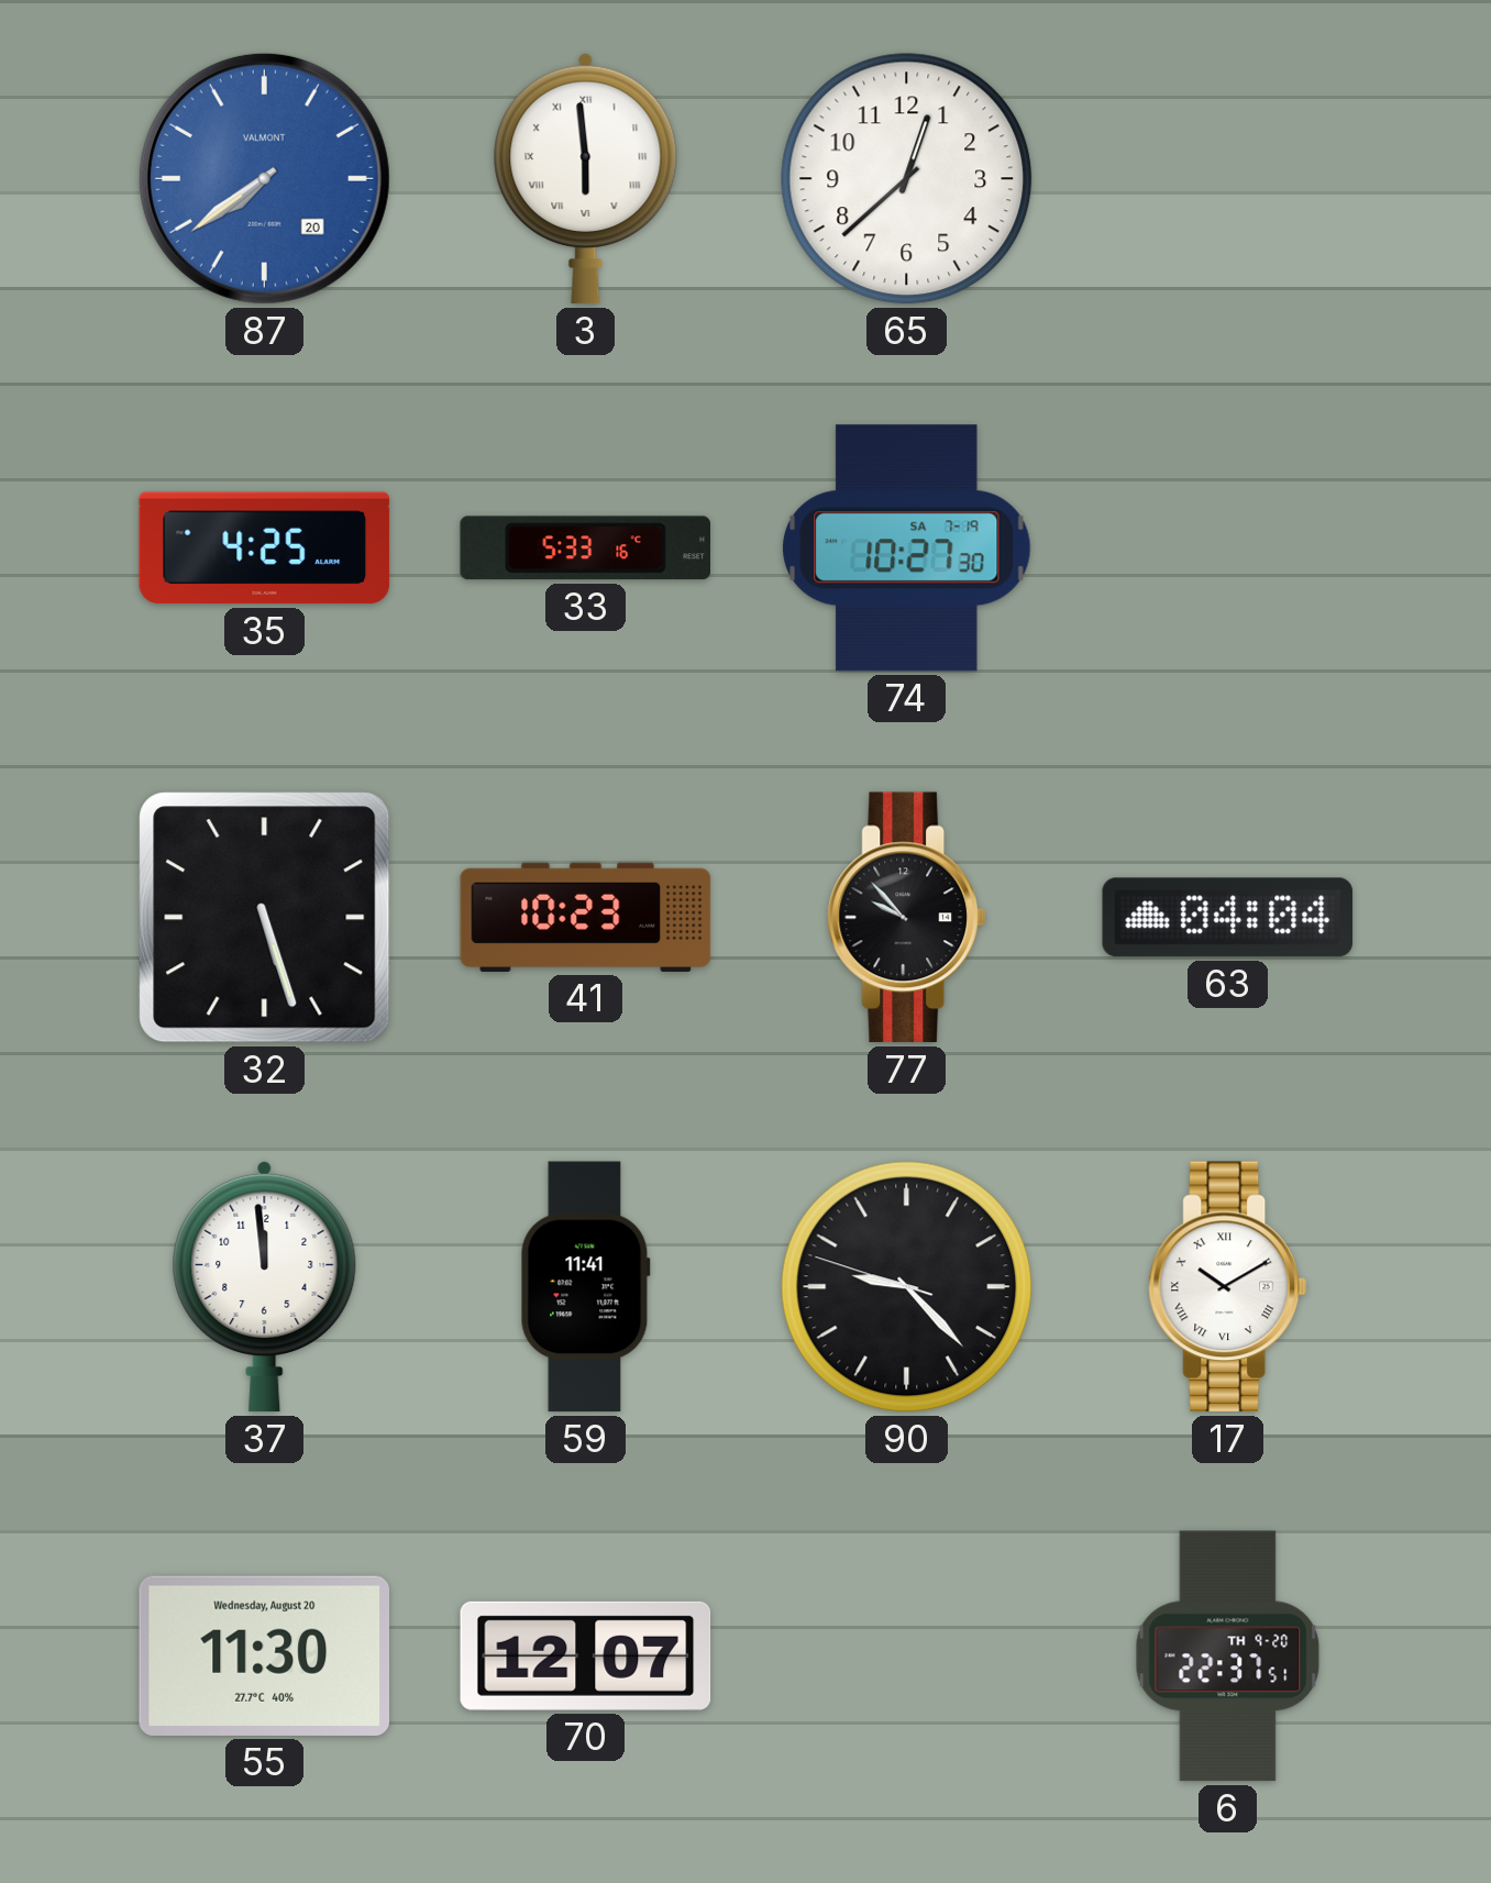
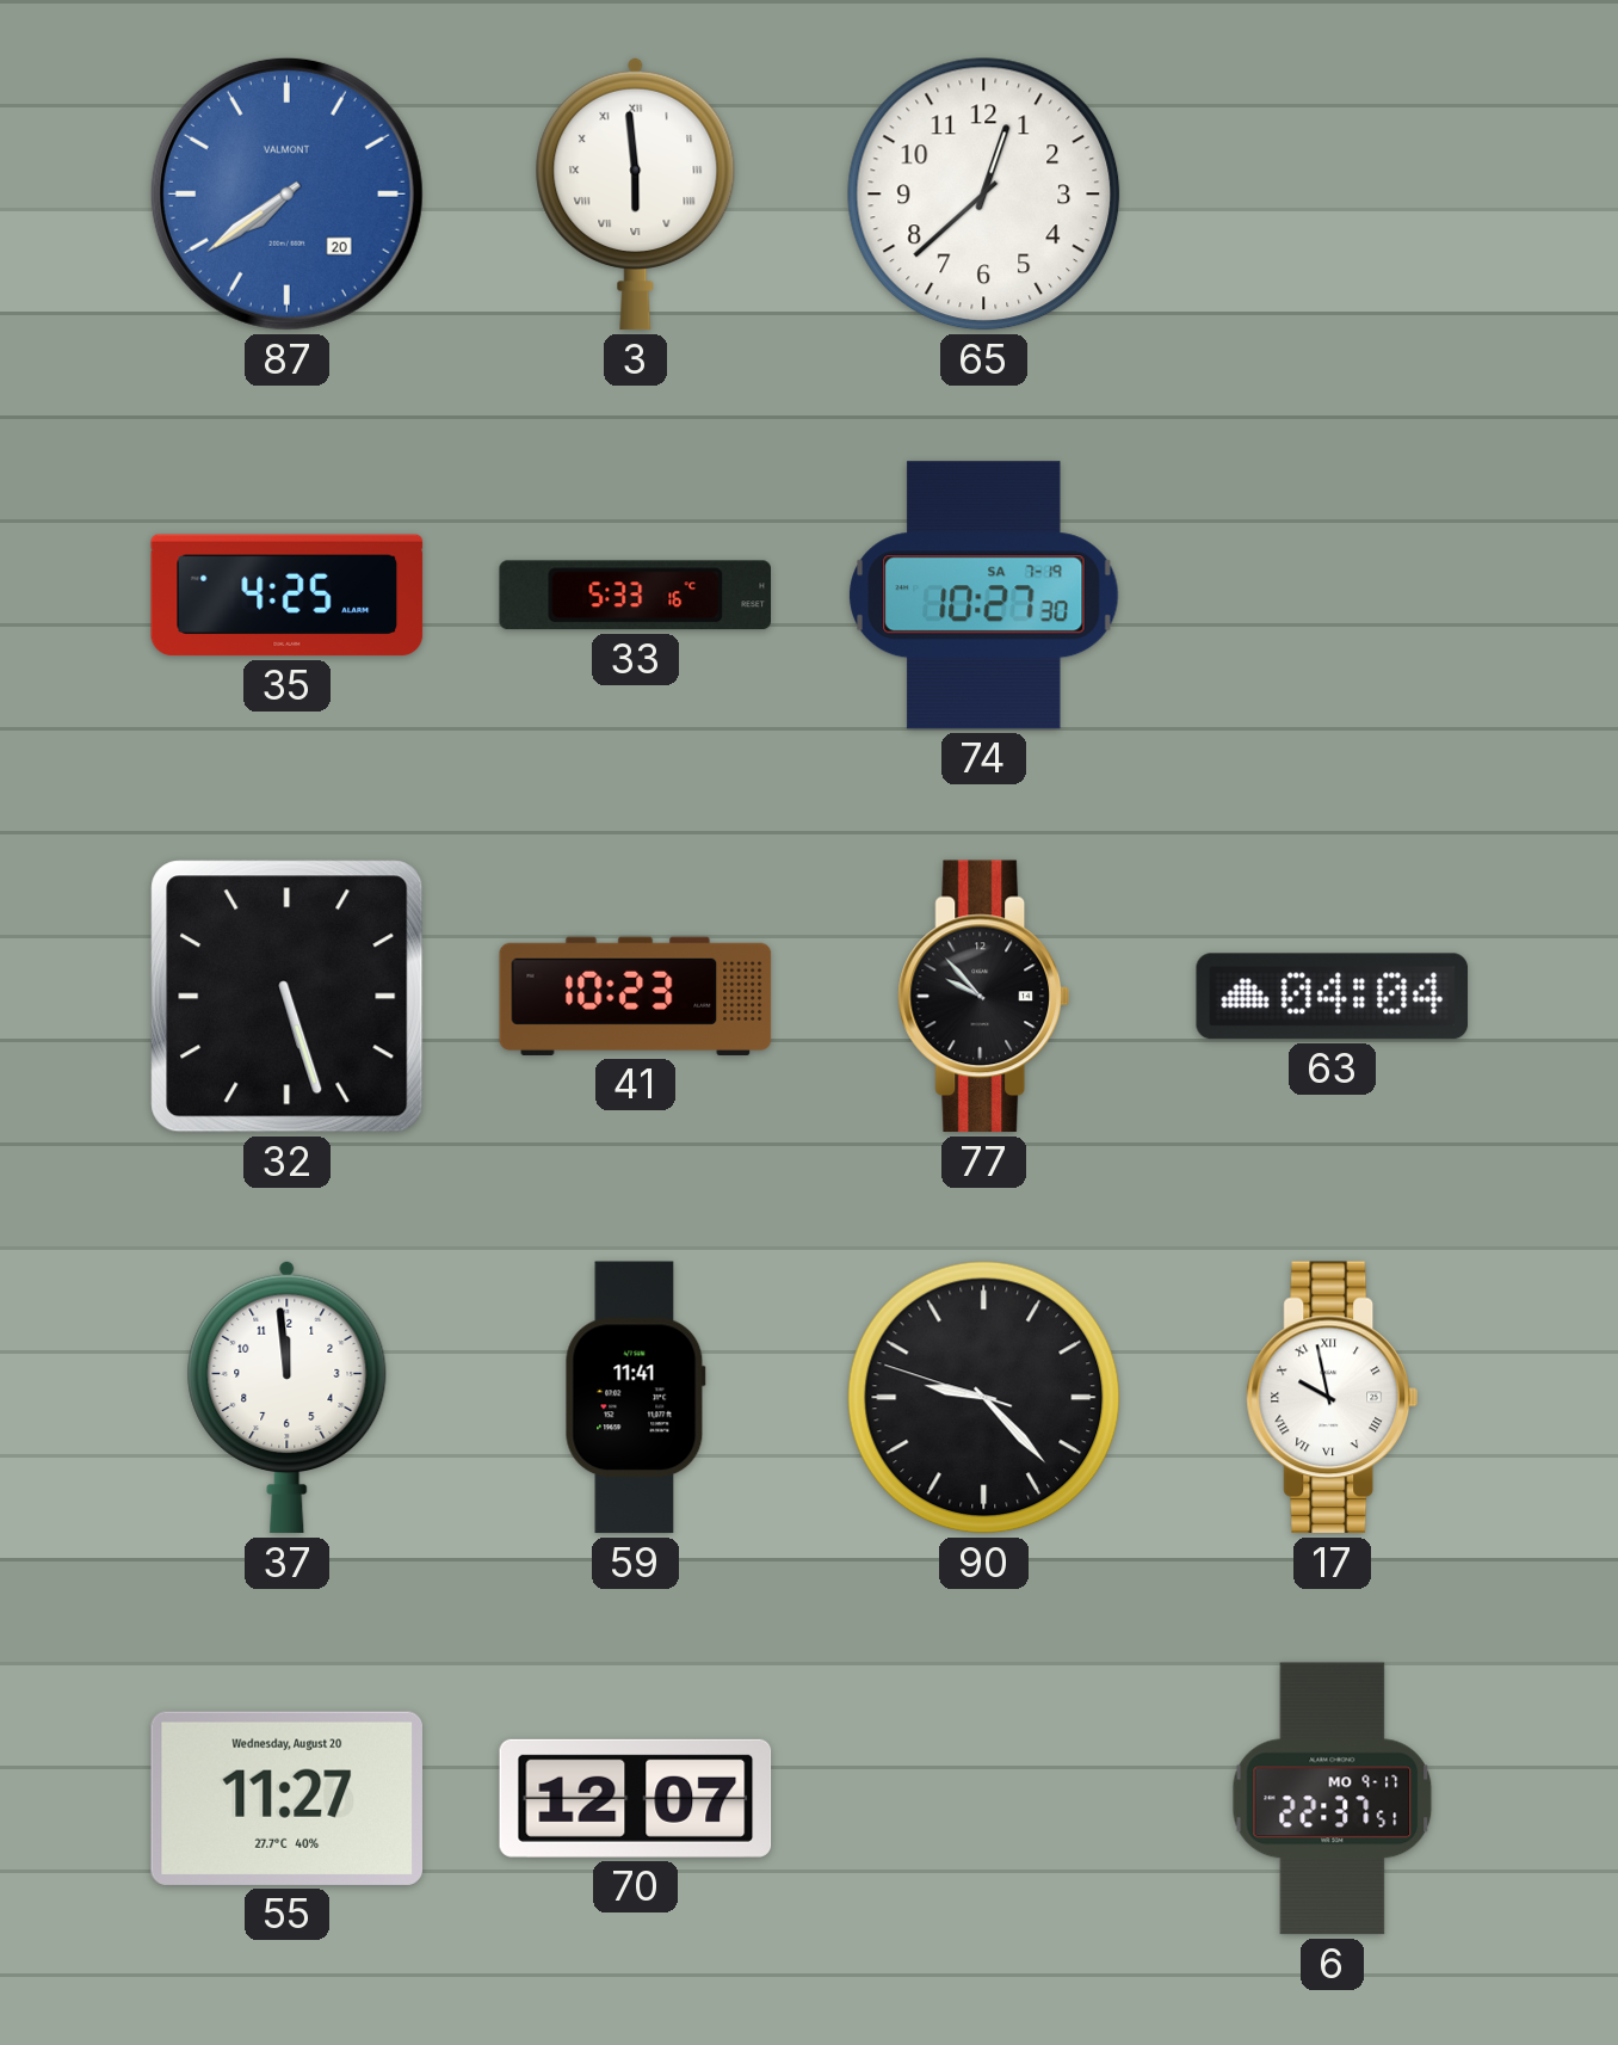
17: 10:10 -> 9:58 (1332, 1398)
55: 11:30 -> 11:27 (286, 1798)
6 date: TH 9-20 -> MO 9-17 (1333, 1799)
